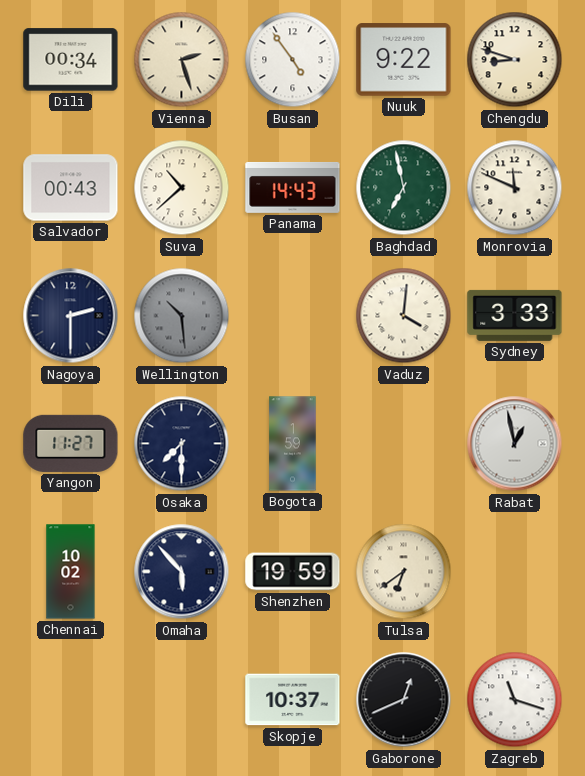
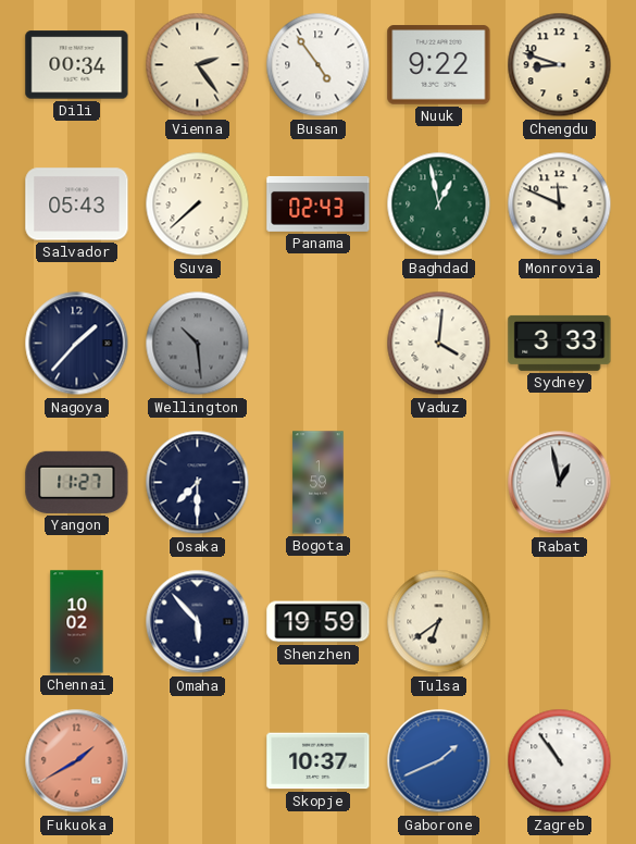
Vienna: 2:27 -> 2:24 (198, 65)
Salvador: 00:43 -> 05:43 (77, 204)
Suva: 10:38 -> 7:38 (198, 204)
Panama: 14:43 -> 02:43 (319, 203)
Baghdad: 6:58 -> 12:58 (439, 204)
Nagoya: 2:30 -> 1:37 (77, 344)
Fukuoka: none -> 1:40 (77, 761)
Gaborone: 12:41 -> 1:41 (439, 761)
Gaborone dial: black -> blue (439, 761)
Zagreb: 11:18 -> 10:54 (560, 761)
